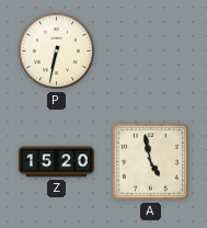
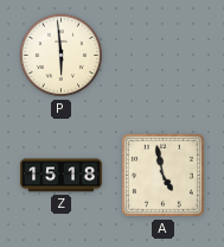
P: 6:32 -> 5:59 (62, 56)
Z: 15:20 -> 15:18 (60, 176)
